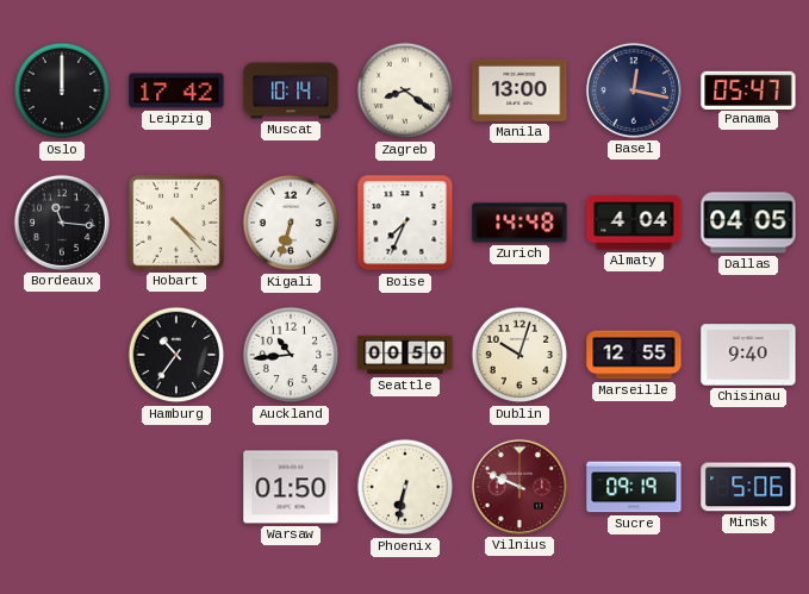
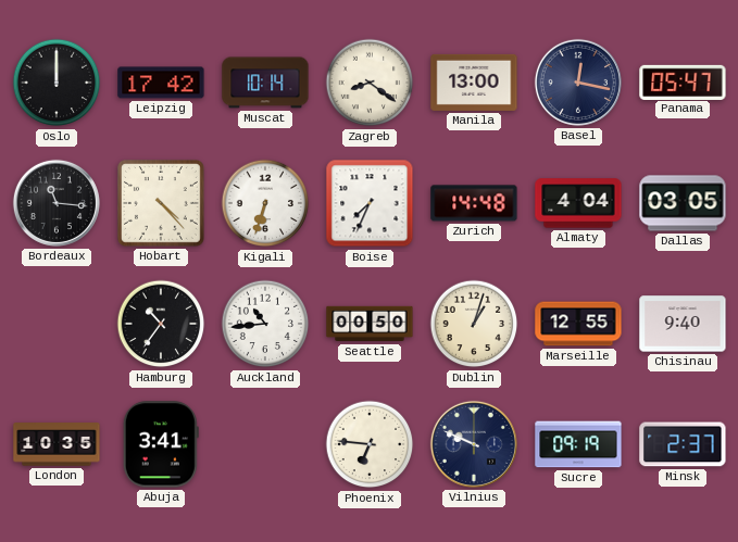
Dallas: 04:05 -> 03:05 (683, 203)
Dublin: 10:03 -> 1:03 (474, 324)
London: none -> 10:35 (57, 444)
Abuja: none -> 3:41 (161, 444)
Warsaw: 01:50 -> none (291, 487)
Phoenix: 6:32 -> 6:46 (370, 444)
Vilnius dial: burgundy -> navy (474, 444)
Minsk: 5:06 -> 2:37 (683, 444)
